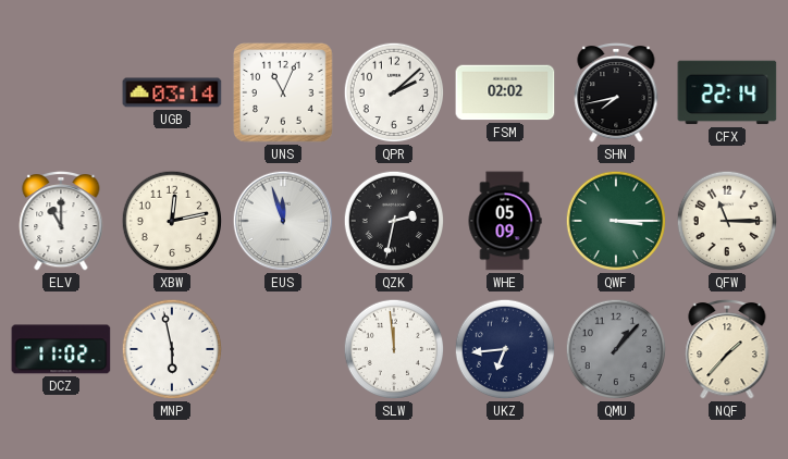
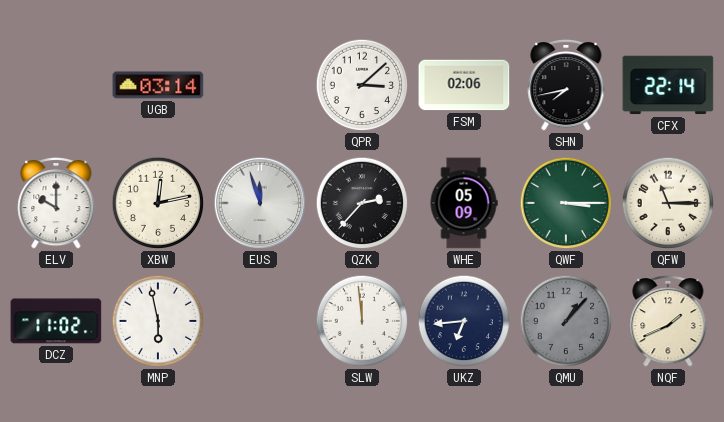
UNS: 11:04 -> none (283, 92)
QPR: 2:08 -> 3:08 (362, 85)
FSM: 02:02 -> 02:06 (464, 85)
ELV: 11:00 -> 10:00 (56, 203)
QZK: 2:32 -> 2:37 (362, 203)
NQF: 1:37 -> 1:41 (668, 321)
